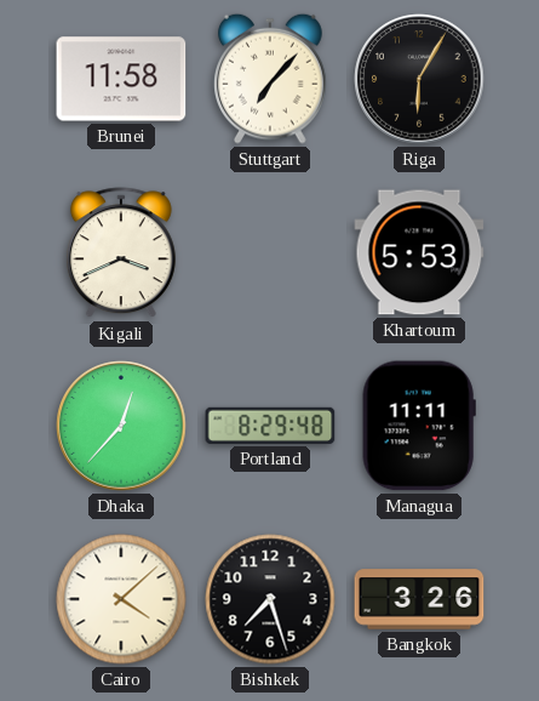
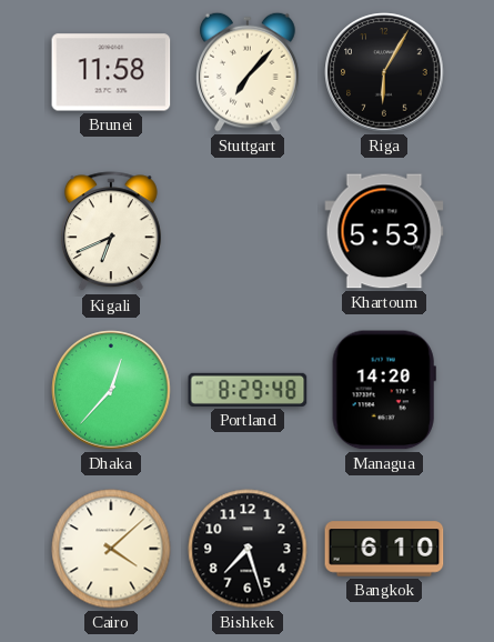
Kigali: 3:41 -> 6:41 (111, 232)
Managua: 11:11 -> 14:20 (384, 390)
Bangkok: 3:26 -> 6:10 (384, 549)
